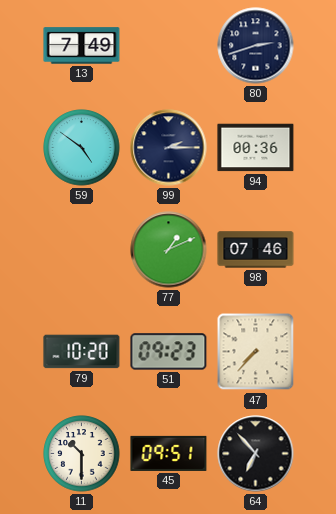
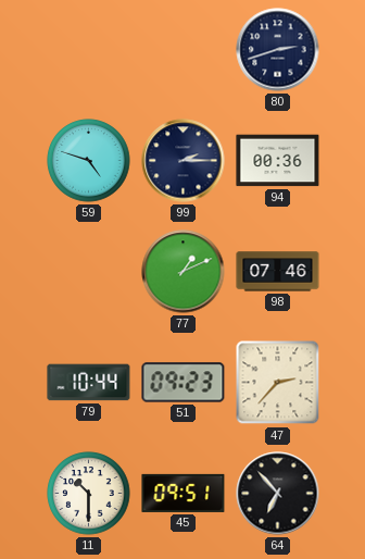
13: 7:49 -> none (82, 46)
59: 4:51 -> 4:48 (89, 161)
79: 10:20 -> 10:44 (89, 383)
47: 7:37 -> 2:37 (278, 383)
